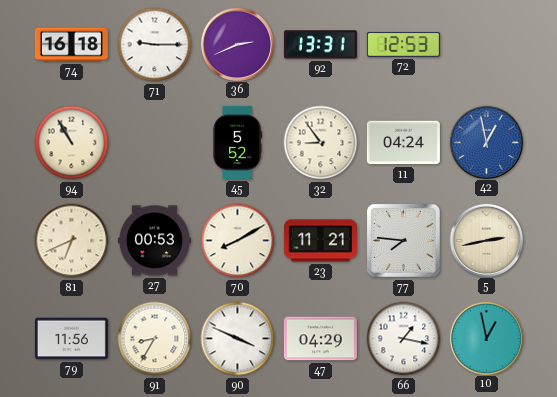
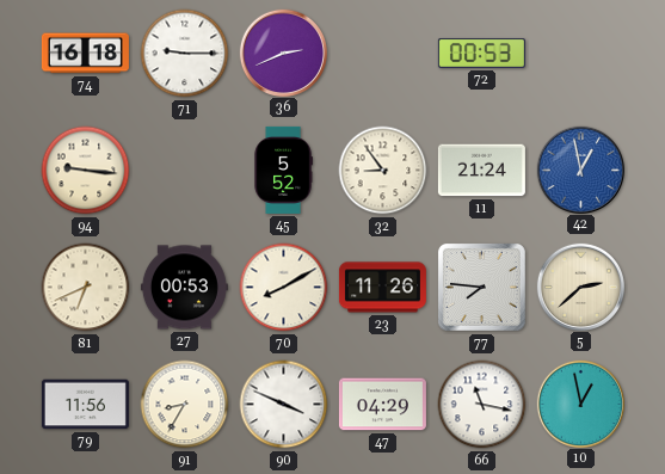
92: 13:31 -> none (320, 45)
72: 12:53 -> 00:53 (481, 53)
94: 10:55 -> 9:16 (86, 171)
11: 04:24 -> 21:24 (481, 171)
23: 11:21 -> 11:26 (382, 288)
5: 2:43 -> 2:38 (580, 287)
66: 1:17 -> 11:17 (482, 405)
